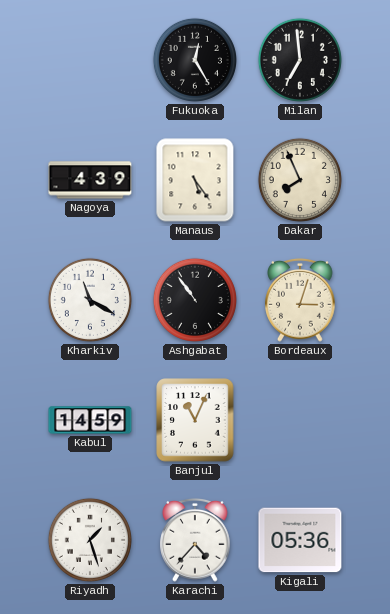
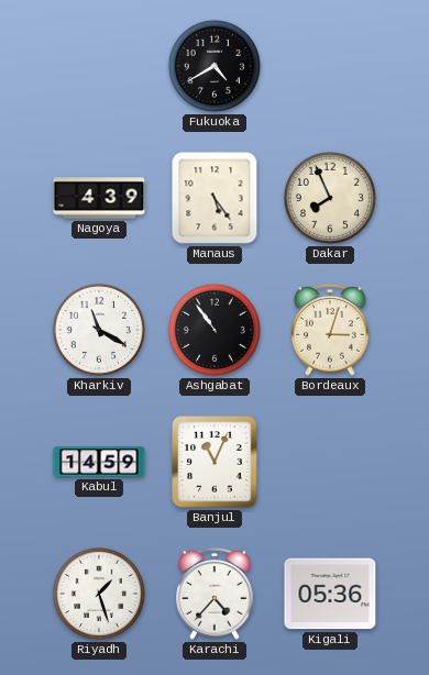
Fukuoka: 12:25 -> 4:40 (215, 66)
Milan: 6:59 -> none (300, 60)
